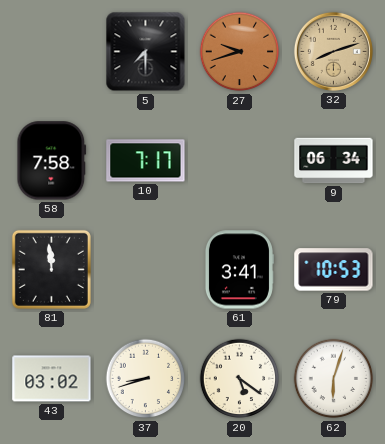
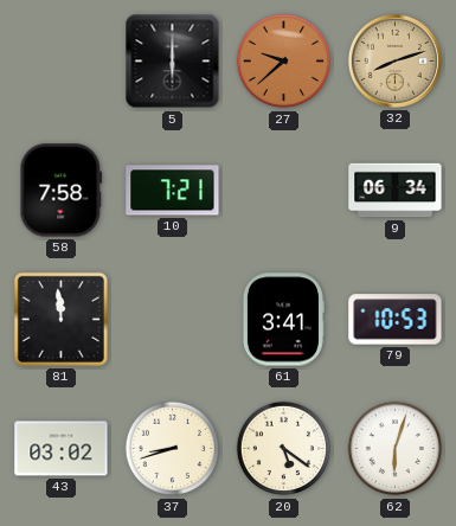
5: 7:30 -> 6:00 (173, 62)
27: 9:42 -> 9:38 (284, 62)
10: 7:17 -> 7:21 (173, 191)
